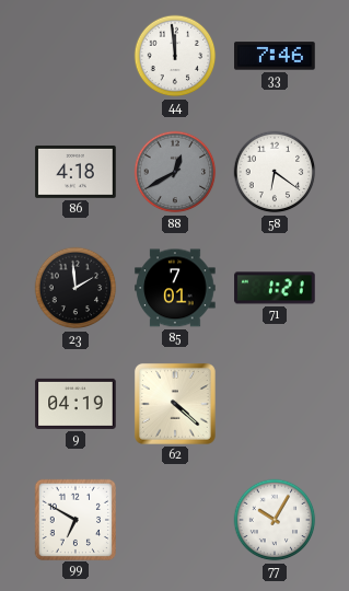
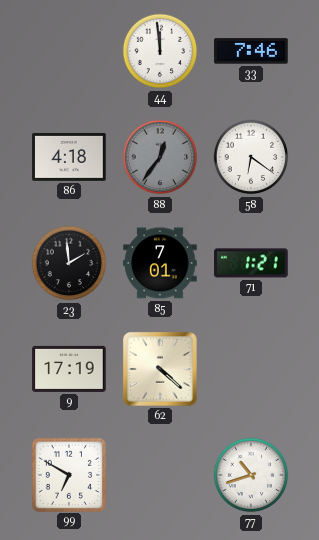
88: 12:40 -> 12:36 (160, 157)
9: 04:19 -> 17:19 (69, 369)
77: 10:05 -> 10:42 (251, 475)
